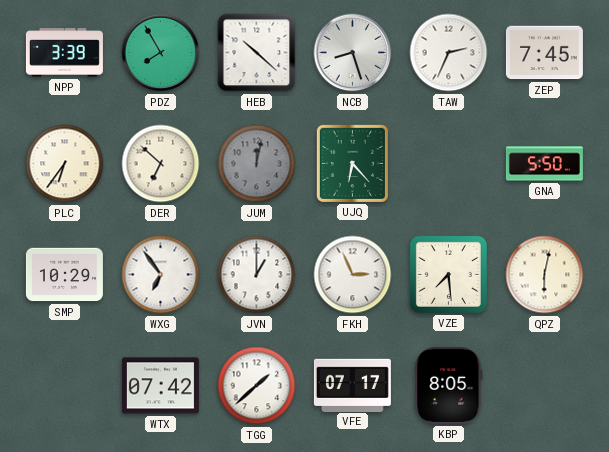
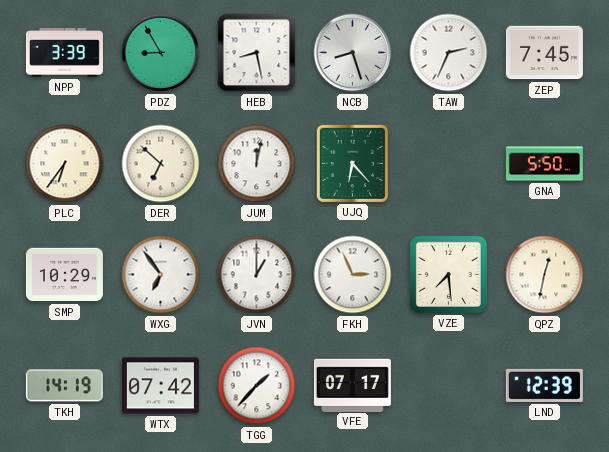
PDZ: 7:55 -> 8:55 (161, 53)
HEB: 10:22 -> 8:28 (257, 53)
JUM dial: grey -> white (257, 164)
QPZ: 6:02 -> 12:32 (545, 275)
TKH: none -> 14:19 (64, 386)
TGG: 1:38 -> 1:37 (257, 386)
KBP: 8:05 -> none (449, 385)
LND: none -> 12:39 (544, 385)
